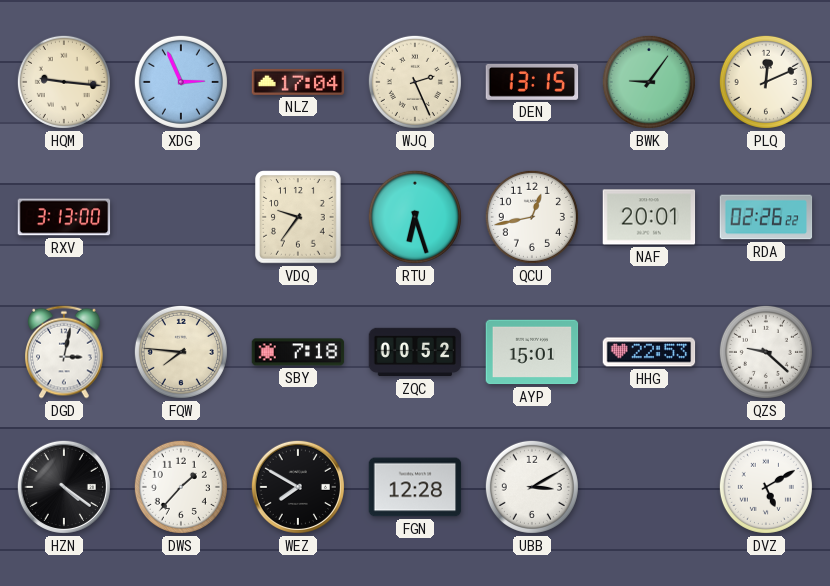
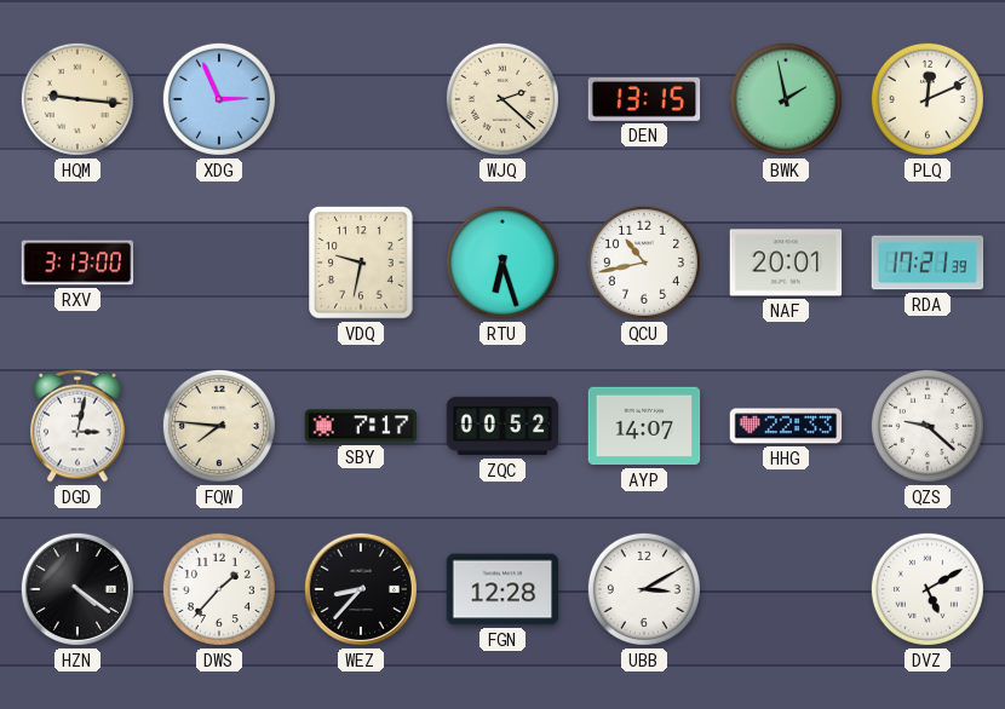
NLZ: 17:04 -> none (298, 82)
WJQ: 2:26 -> 2:22 (502, 99)
BWK: 9:06 -> 1:58 (786, 99)
VDQ: 9:36 -> 9:32 (361, 263)
QCU: 12:43 -> 10:43 (644, 263)
RDA: 02:26 -> 17:21 (928, 263)
SBY: 7:18 -> 7:17 (361, 426)
AYP: 15:01 -> 14:07 (644, 426)
HHG: 22:53 -> 22:33 (786, 426)
WEZ: 7:50 -> 8:37 (361, 589)
